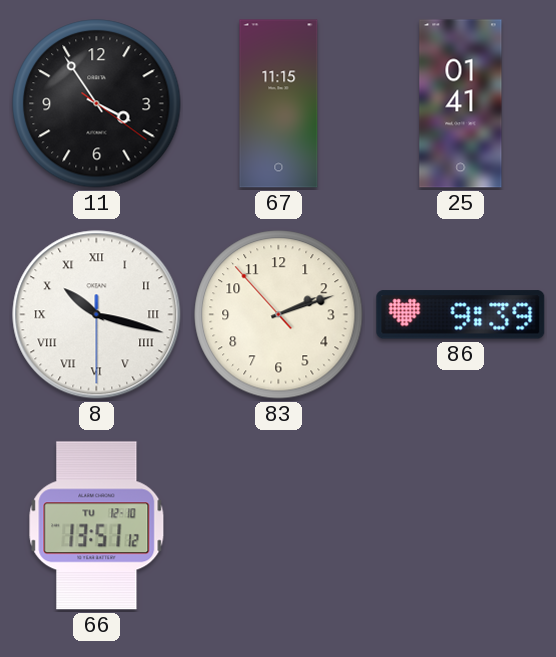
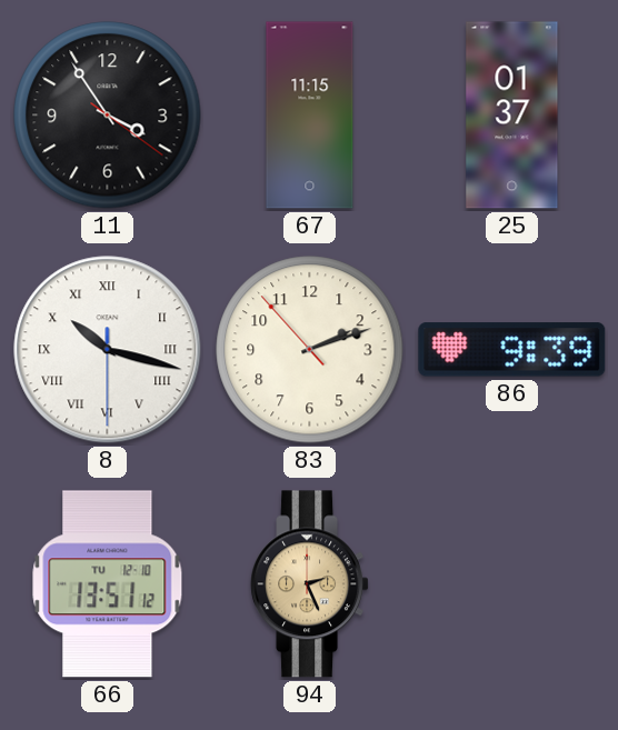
25: 01:41 -> 01:37 (512, 116)
94: none -> 2:26 (309, 584)
